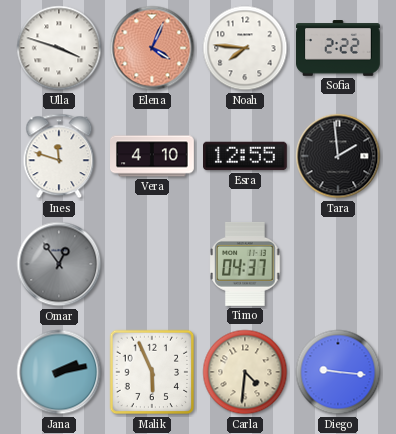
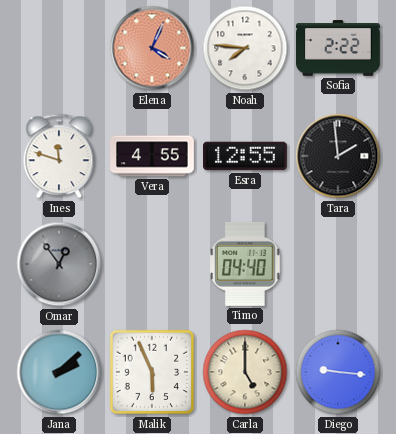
Ulla: 3:48 -> none (59, 48)
Vera: 4:10 -> 4:55 (152, 156)
Timo: 04:37 -> 04:40 (245, 264)
Jana: 2:13 -> 2:08 (59, 372)
Carla: 4:31 -> 5:00 (245, 372)
